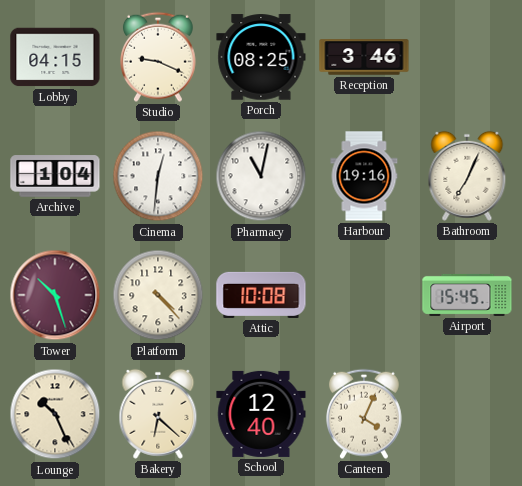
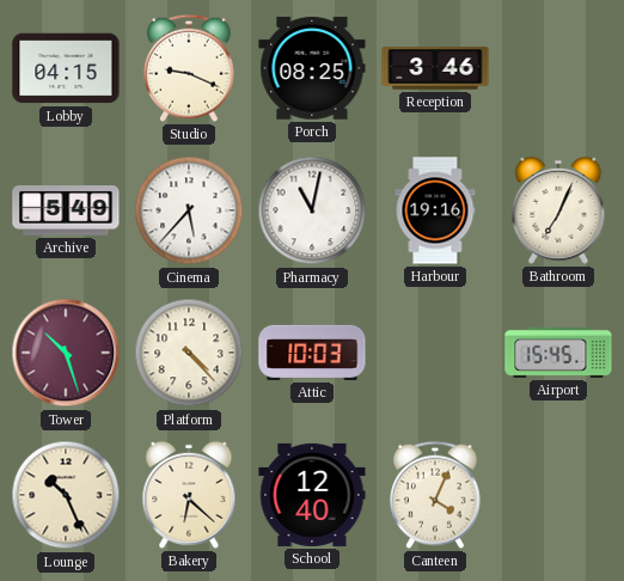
Archive: 1:04 -> 5:49 (66, 210)
Cinema: 12:31 -> 5:37 (189, 210)
Attic: 10:08 -> 10:03 (312, 353)
